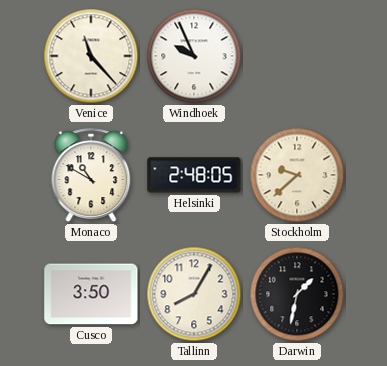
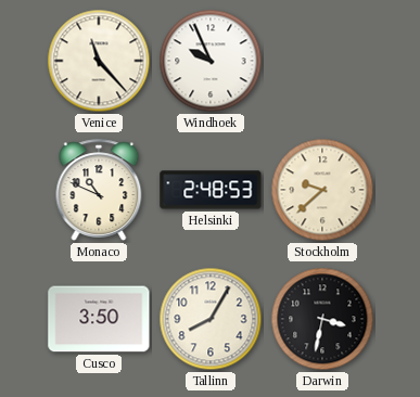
Monaco: 10:50 -> 10:49 (99, 190)
Helsinki: 2:48:05 -> 2:48:53 (211, 190)
Darwin: 1:32 -> 3:32 (322, 319)
